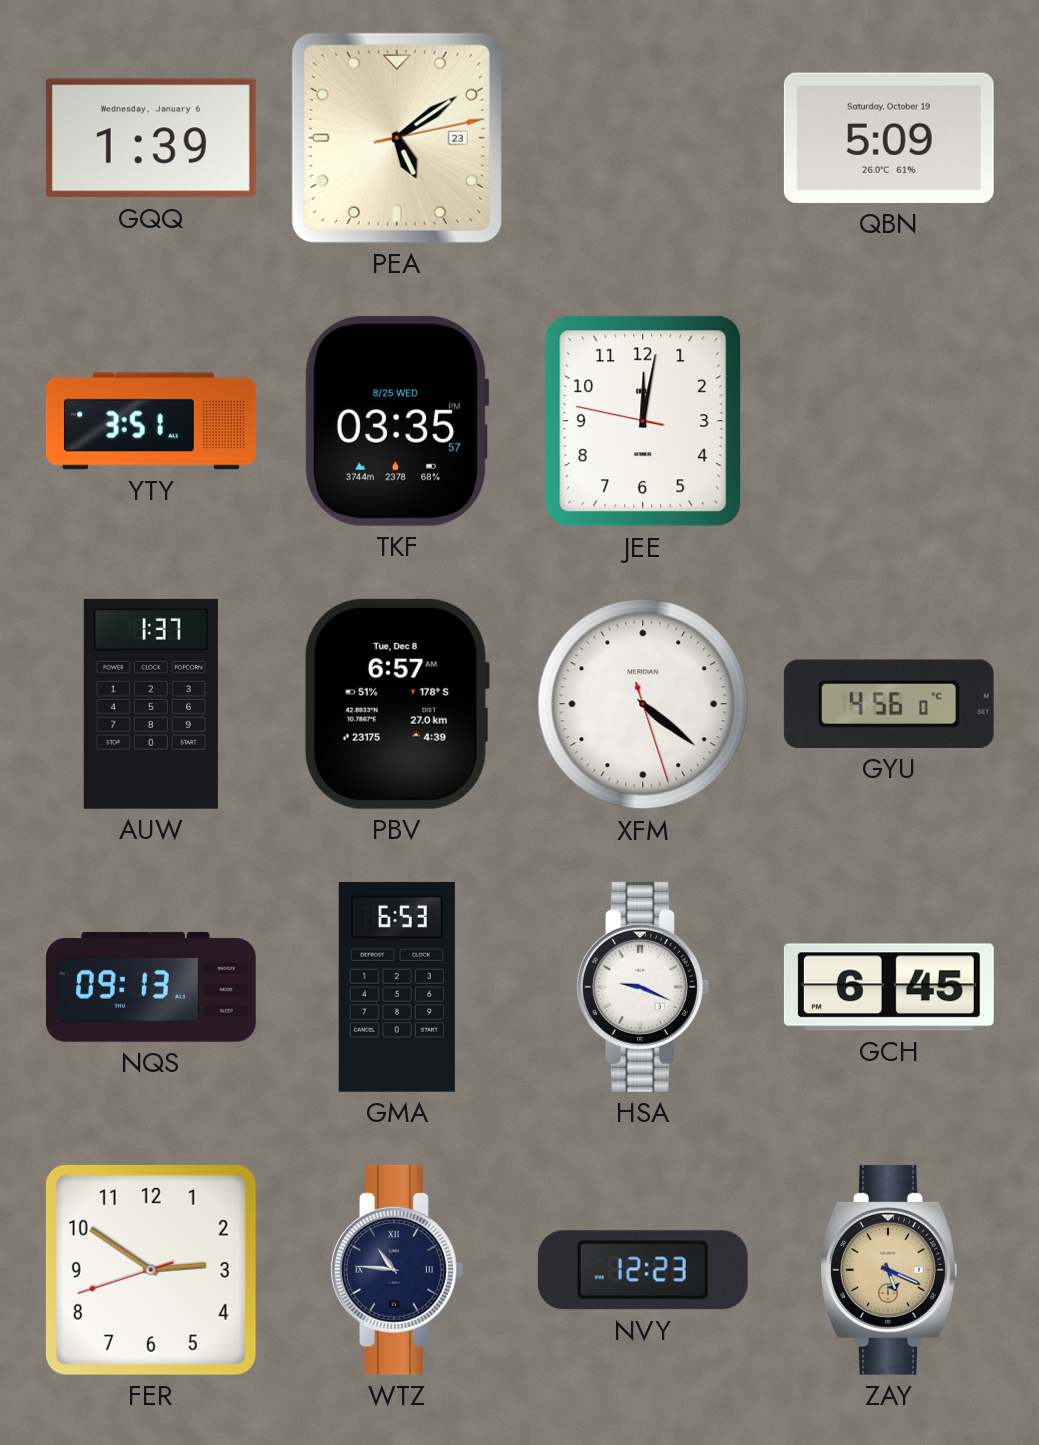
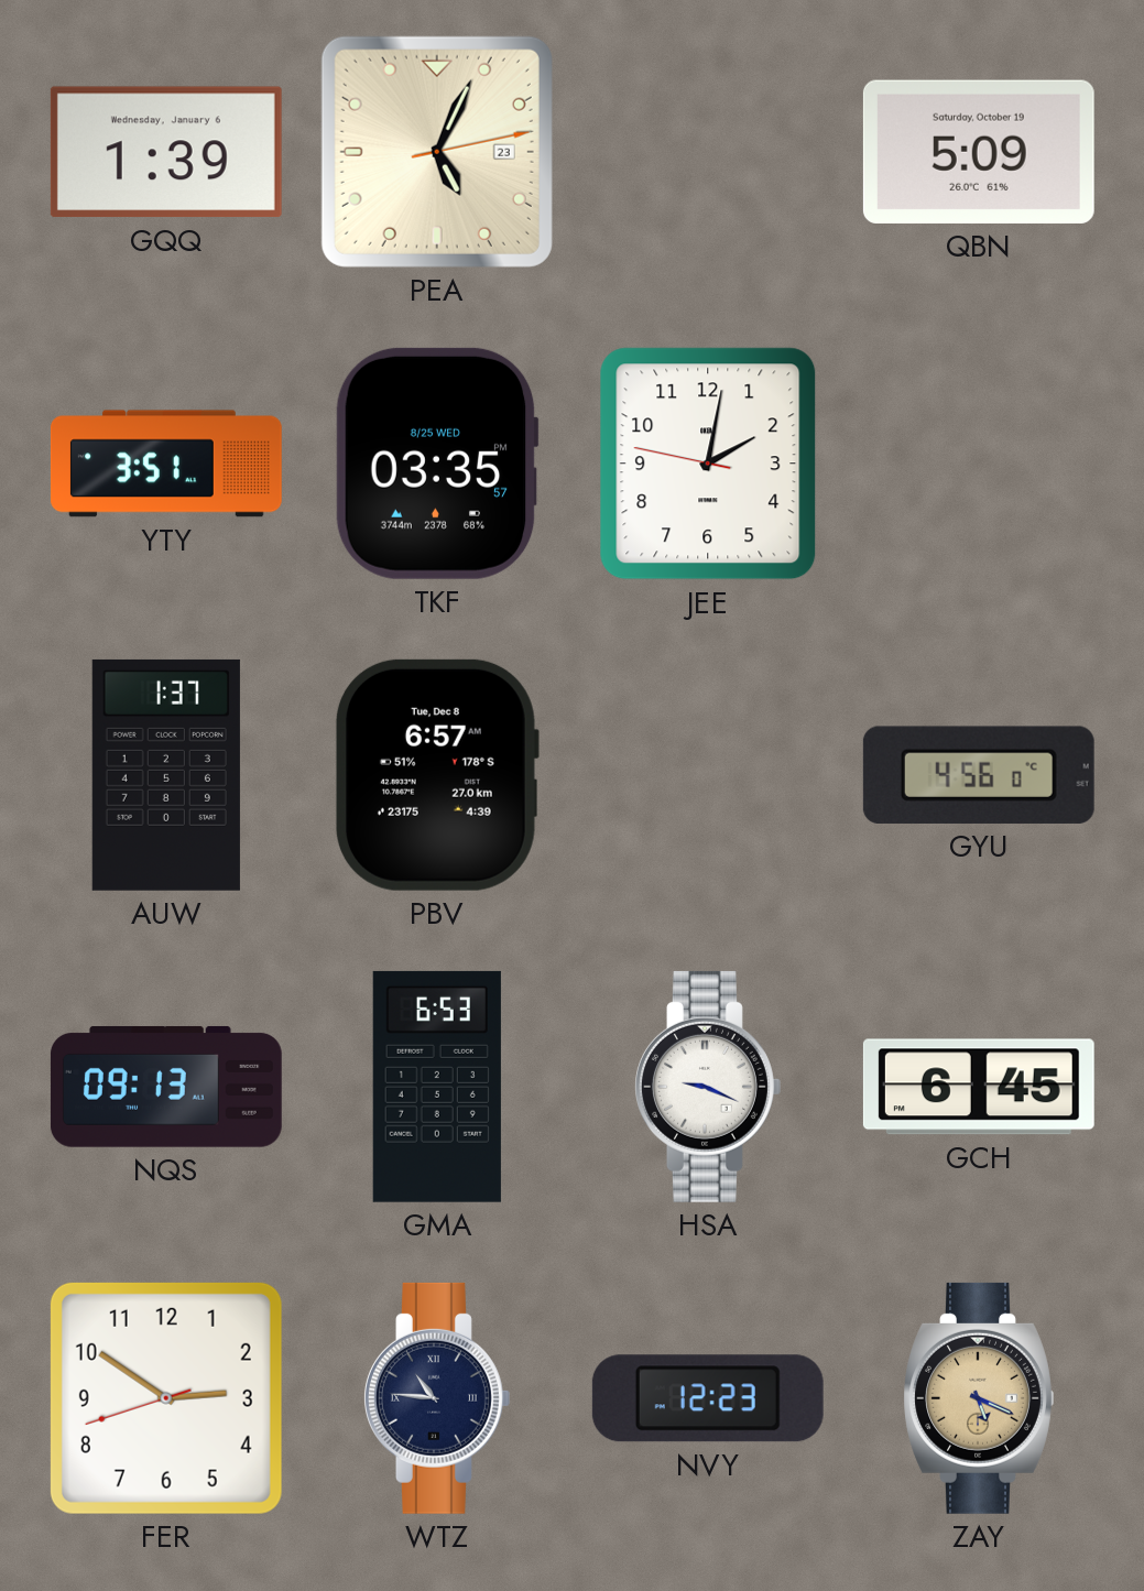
PEA: 5:09 -> 5:04 (437, 152)
JEE: 12:01 -> 2:01 (708, 464)
XFM: 4:21 -> none (643, 704)
